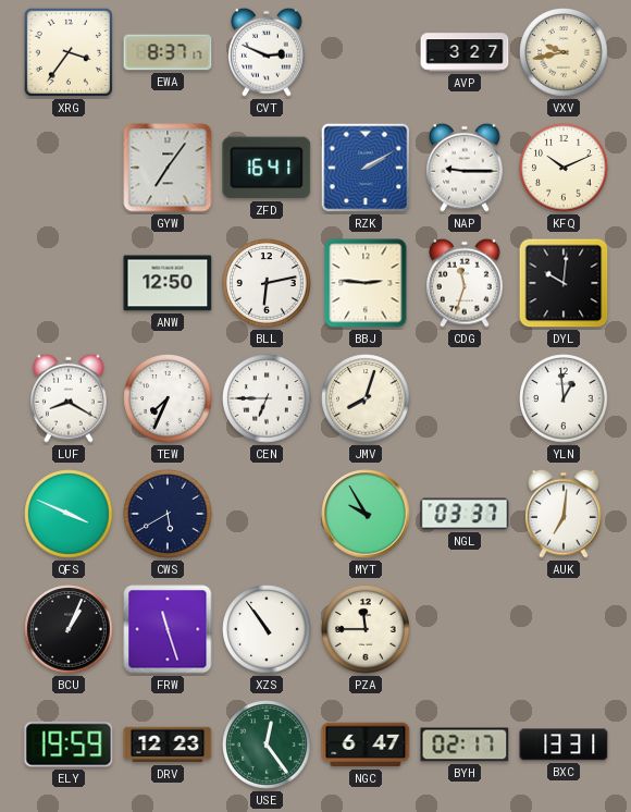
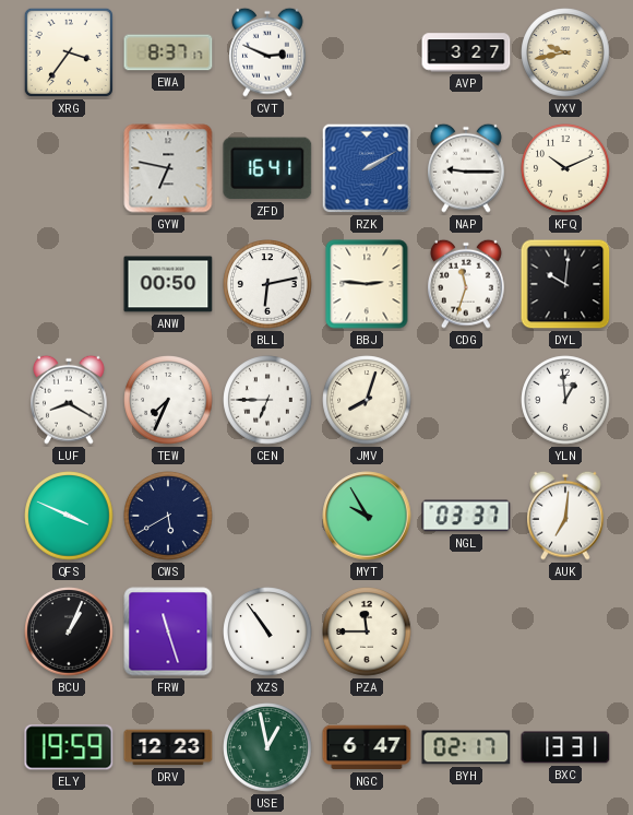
GYW: 7:06 -> 6:47 (168, 168)
ANW: 12:50 -> 00:50 (168, 284)
USE: 12:24 -> 12:58 (267, 747)
